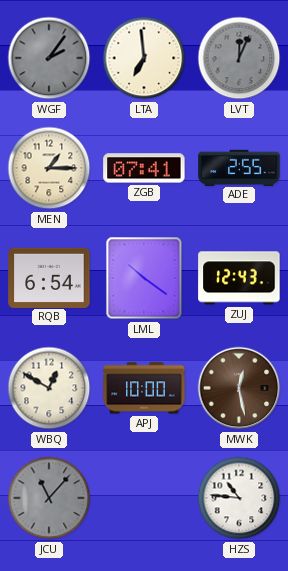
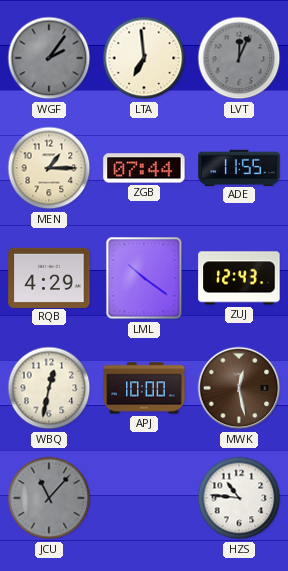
ZGB: 07:41 -> 07:44 (144, 168)
ADE: 2:55 -> 11:55 (239, 167)
RQB: 6:54 -> 4:29 (49, 277)
WBQ: 12:50 -> 12:32 (49, 388)
